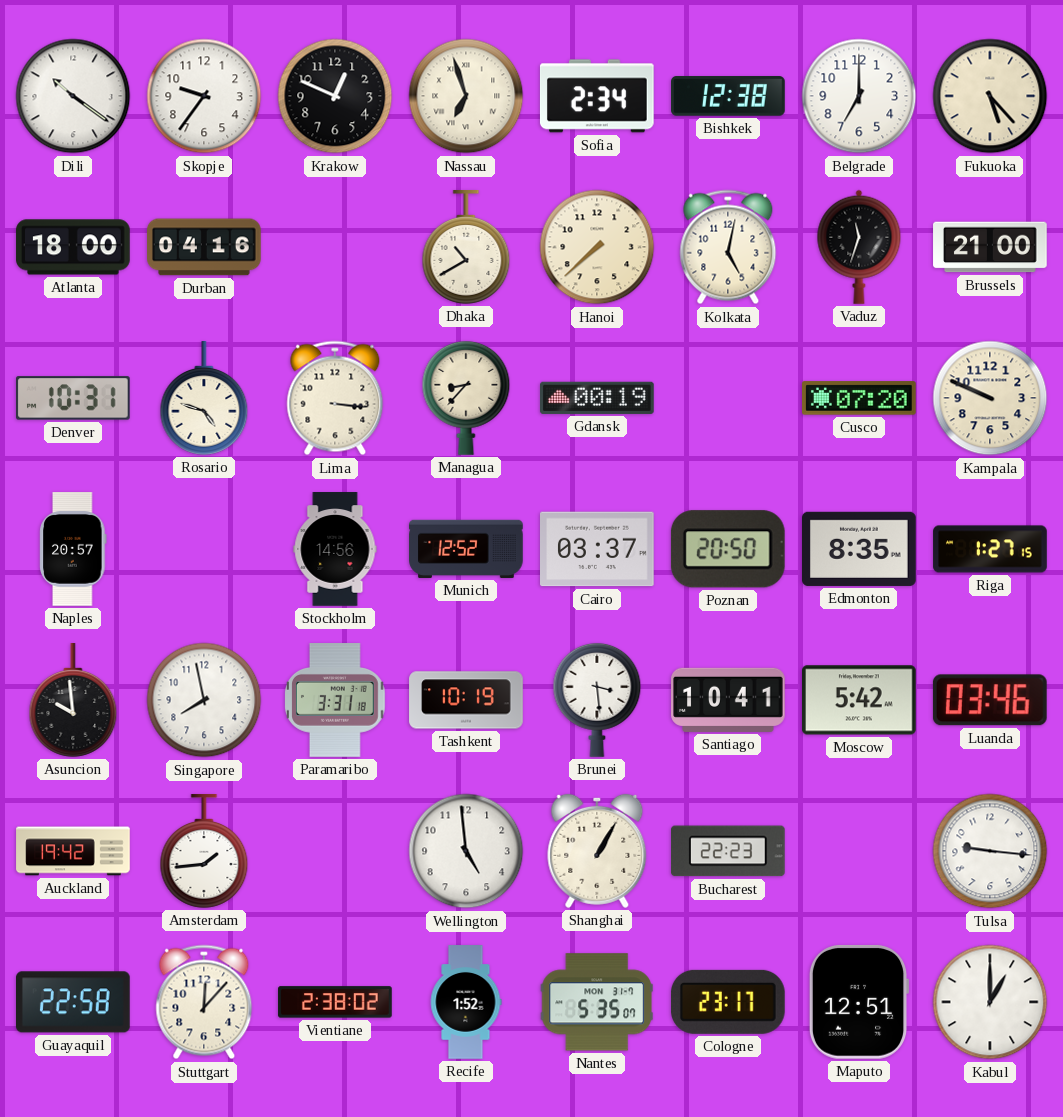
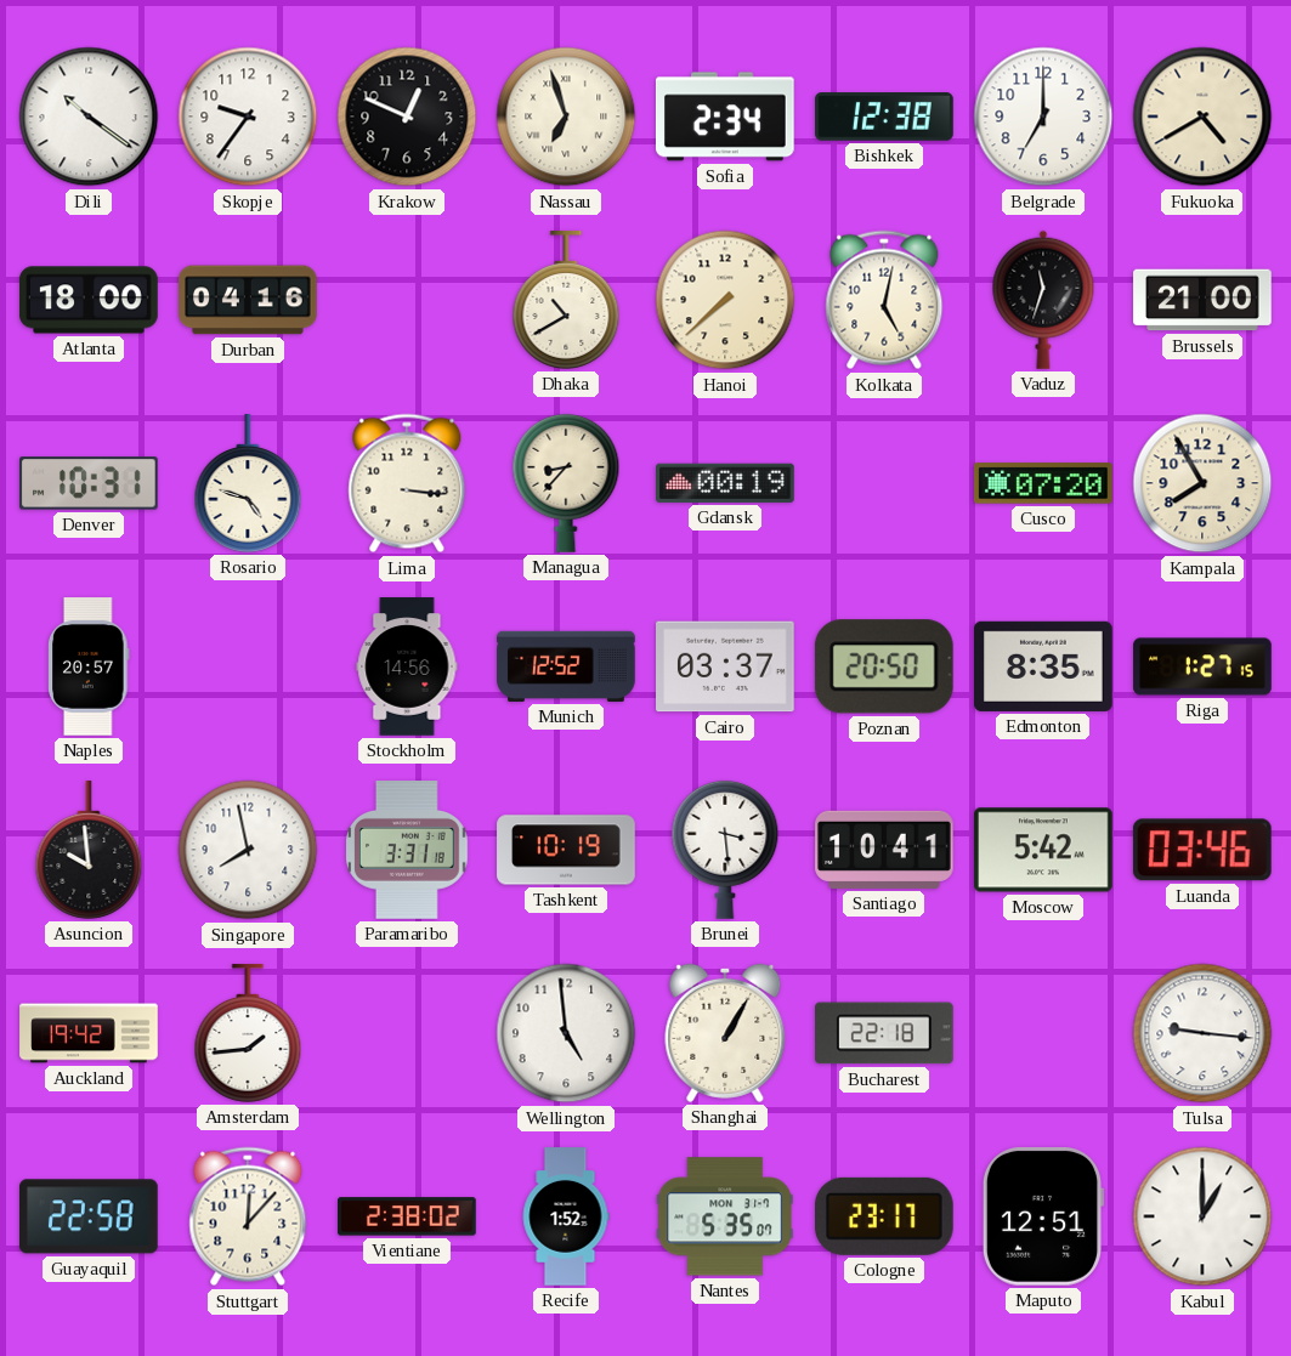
Fukuoka: 5:23 -> 4:40 (1202, 117)
Kampala: 9:49 -> 7:55 (1202, 483)
Bucharest: 22:23 -> 22:18 (885, 1033)
